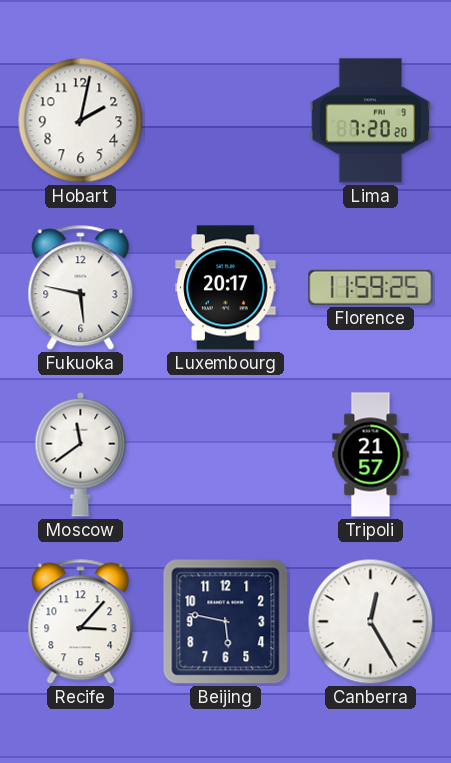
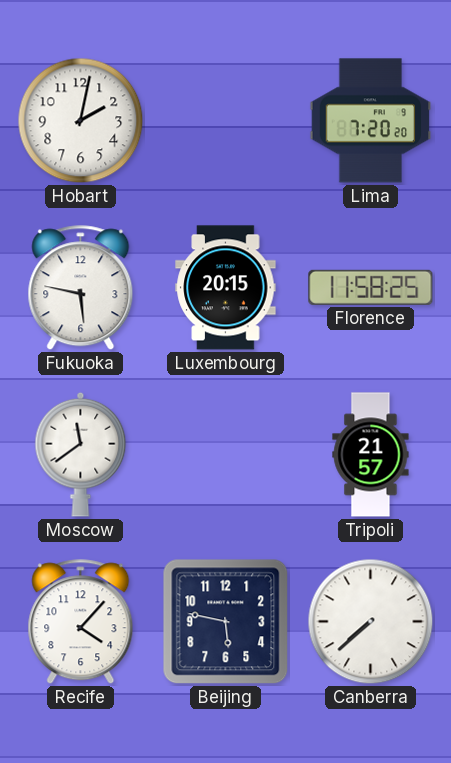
Luxembourg: 20:17 -> 20:15 (226, 288)
Florence: 11:59 -> 11:58 (371, 287)
Recife: 3:07 -> 4:07 (81, 622)
Canberra: 12:25 -> 7:38 (371, 622)
